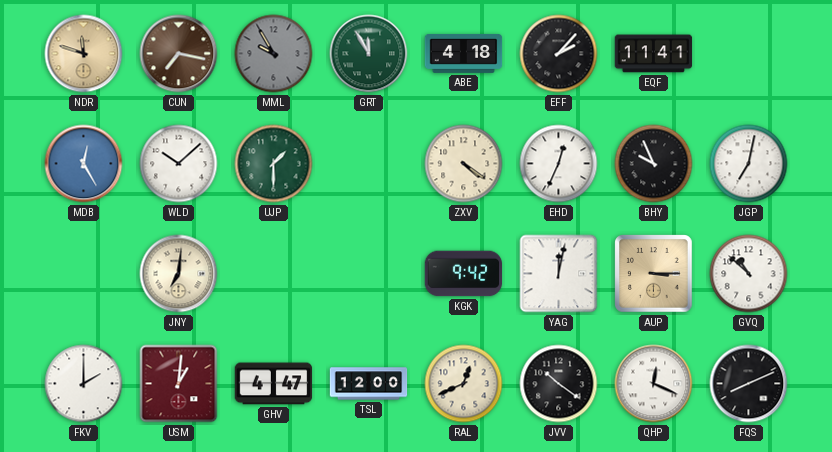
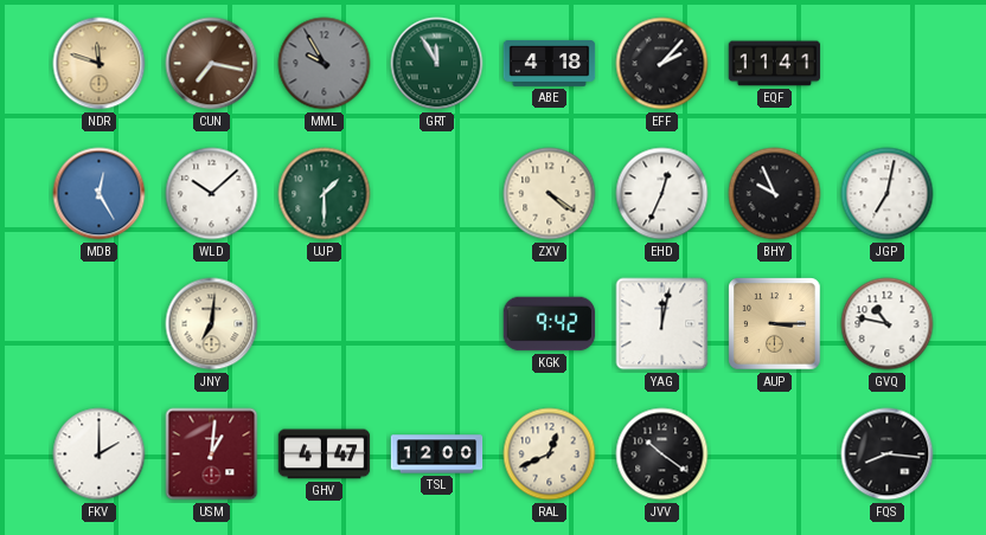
GVQ: 10:52 -> 10:47 (888, 324)
QHP: 12:19 -> none (654, 384)
FQS: 8:11 -> 8:16 (888, 455)
